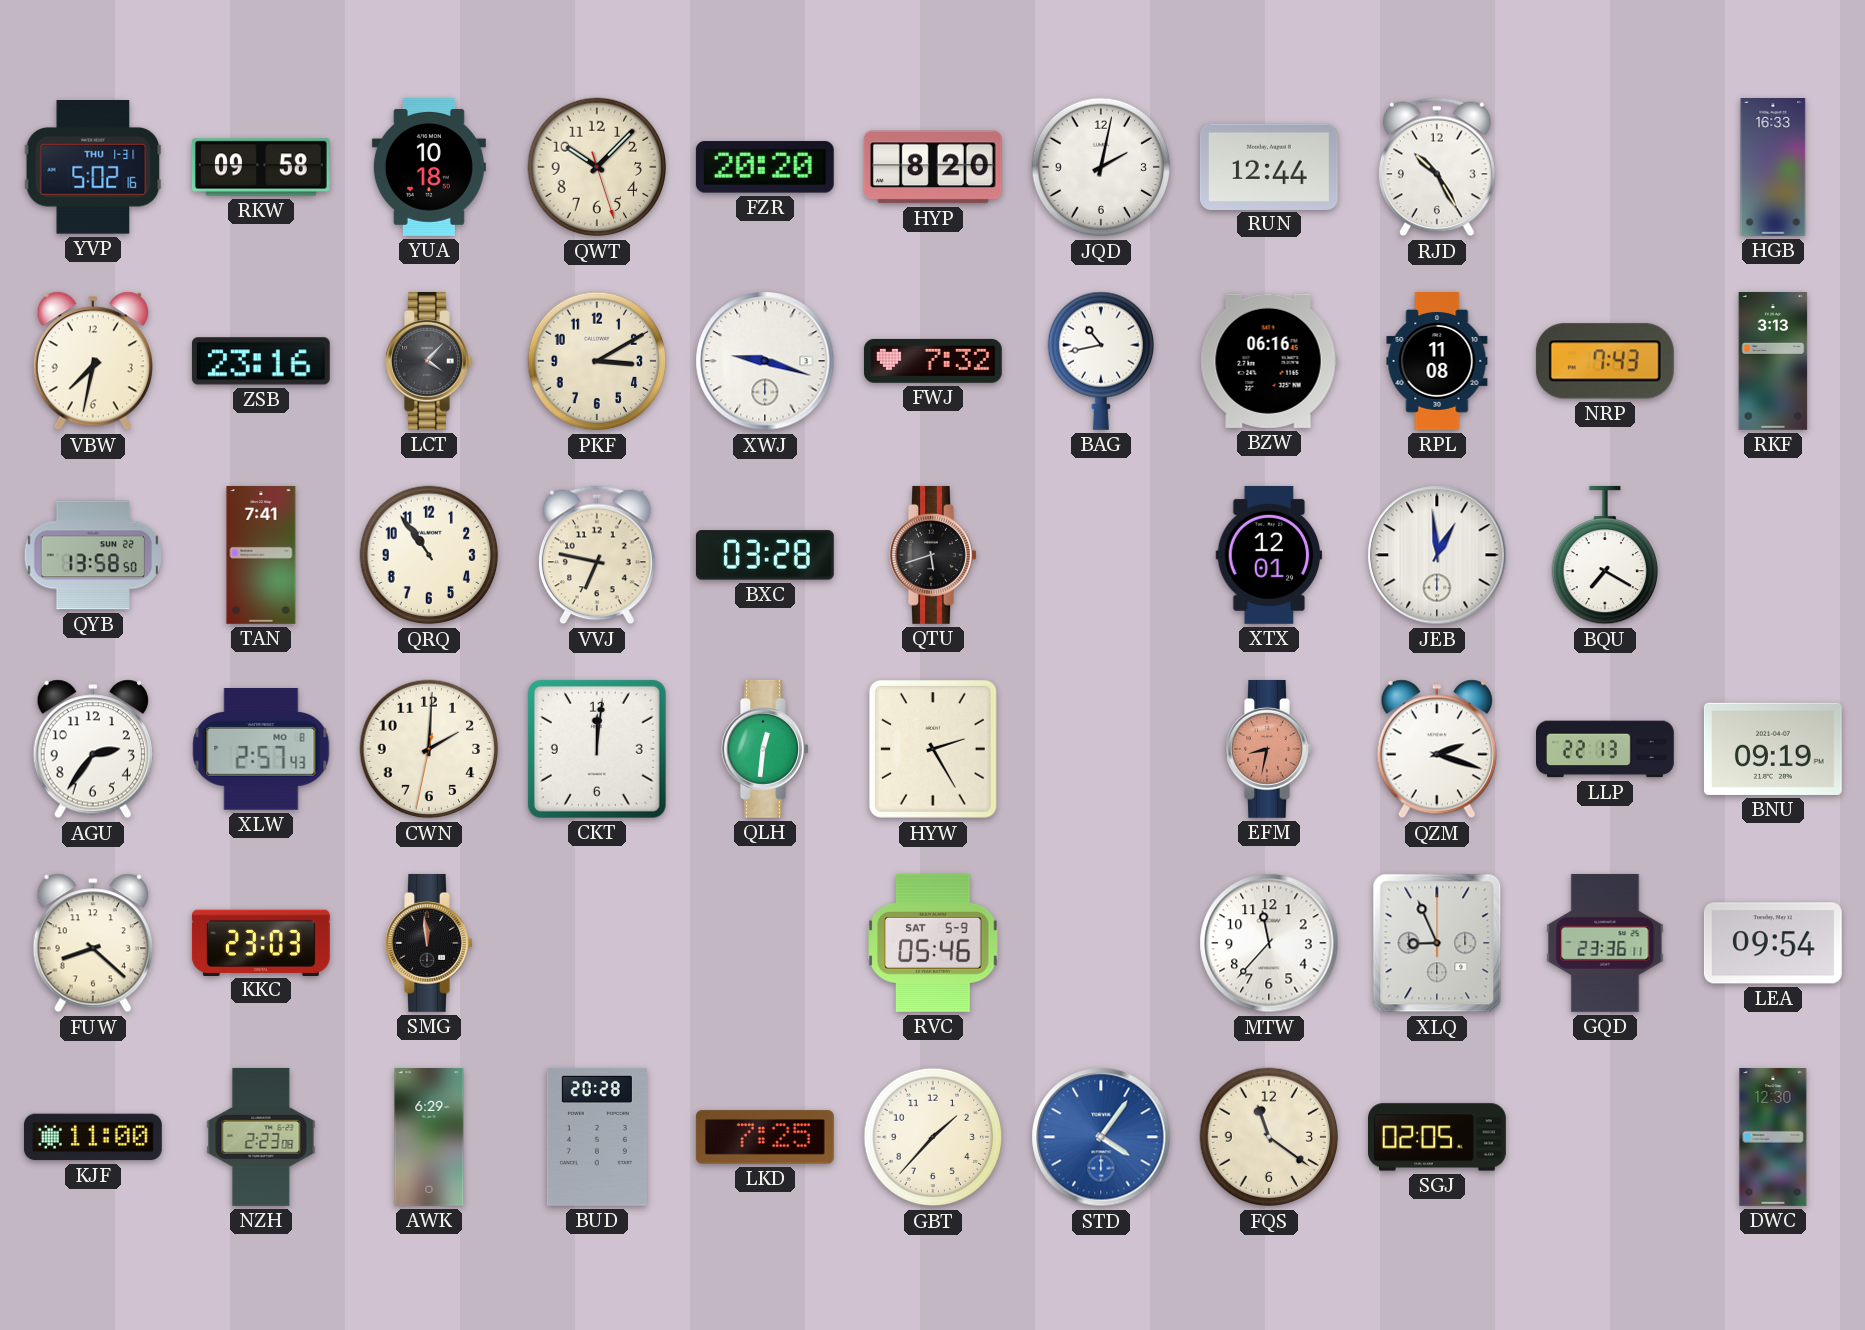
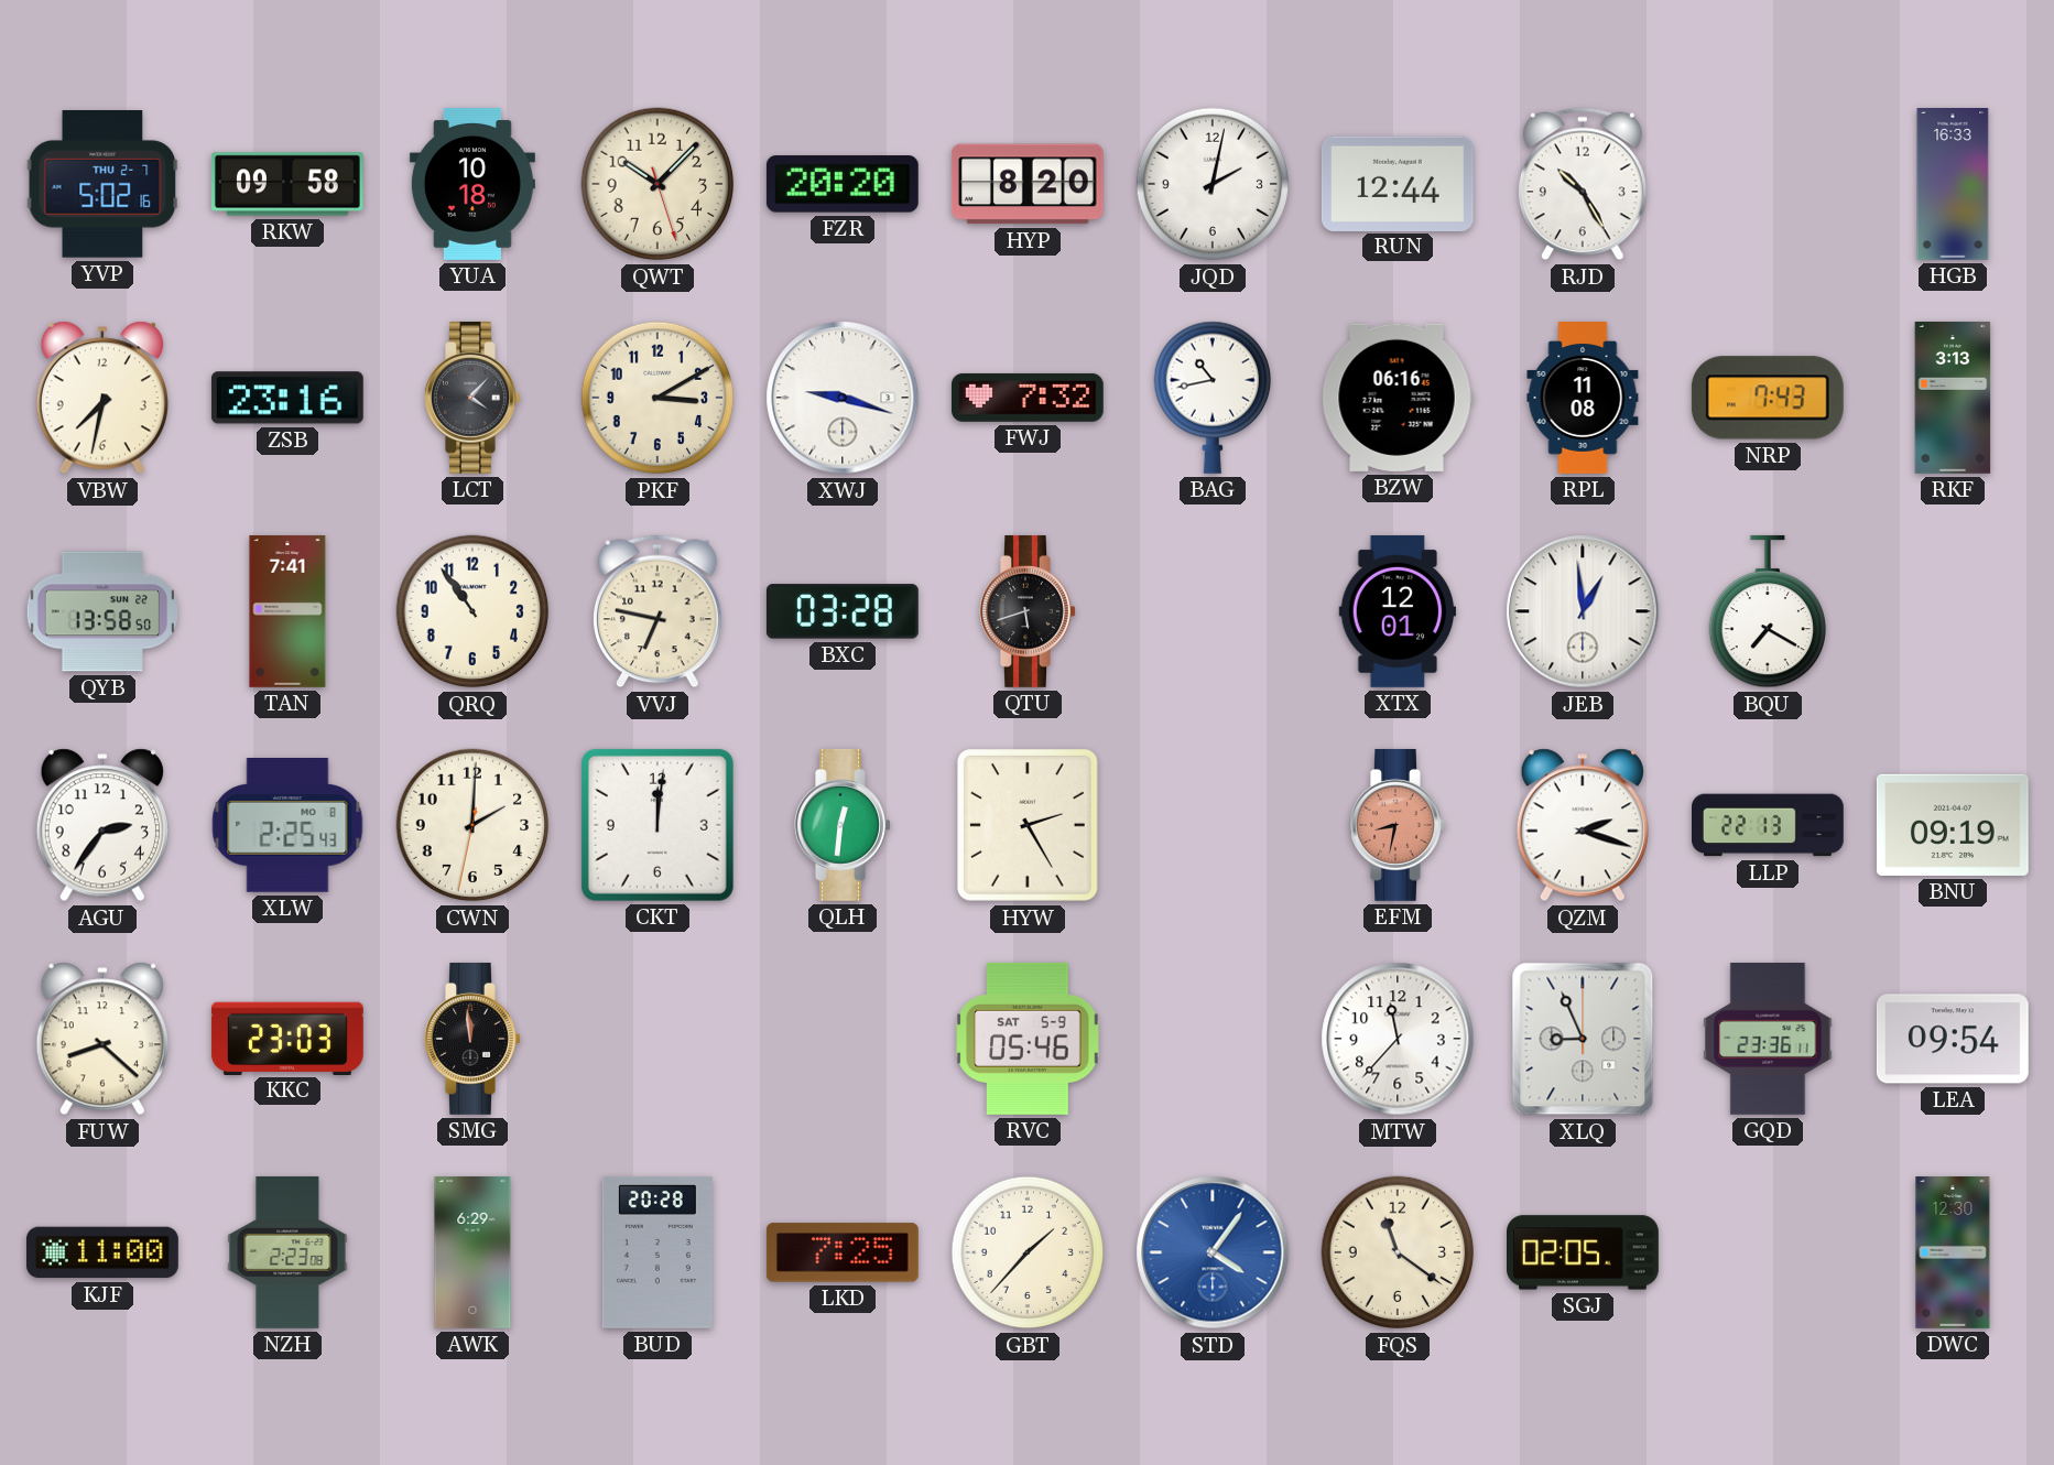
YVP date: THU 1-31 -> THU 2-7 (102, 185)
XLW: 2:57 -> 2:25 (287, 826)
